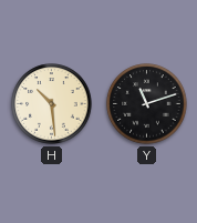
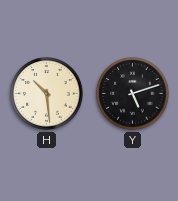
Y: 11:12 -> 5:12 (133, 94)
